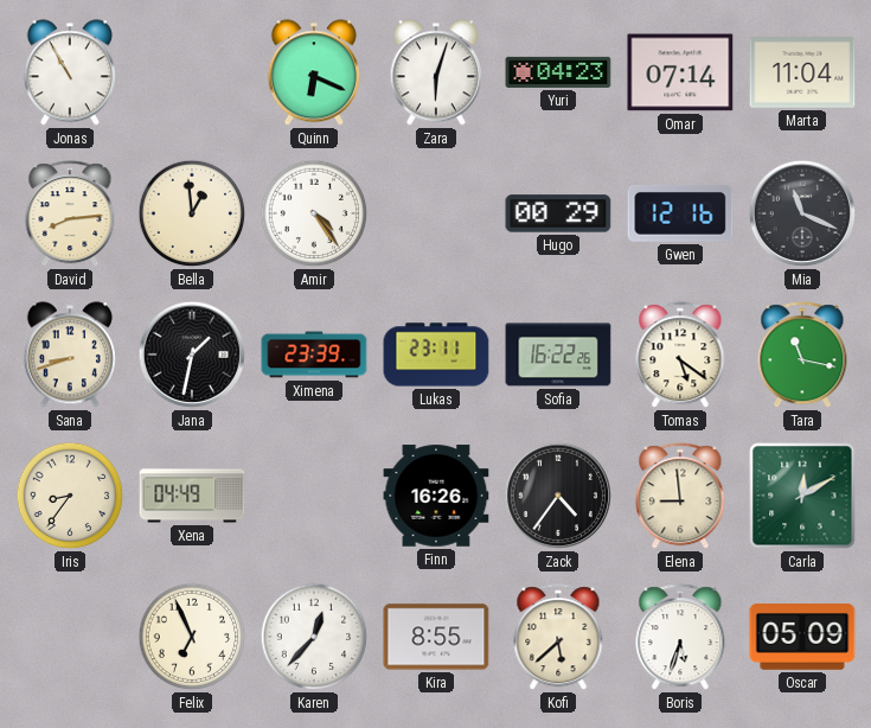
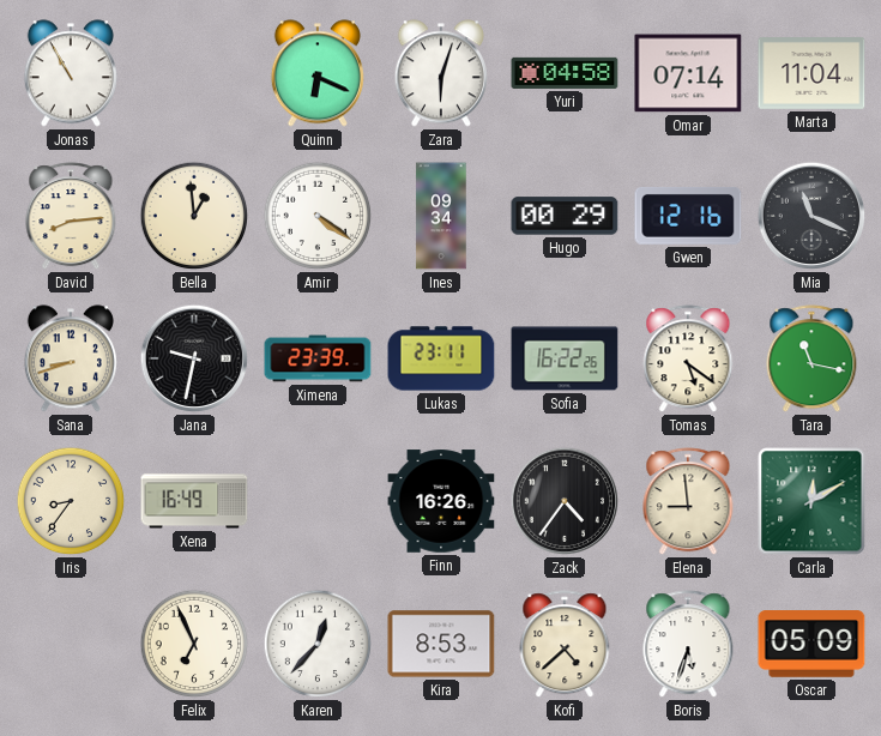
Yuri: 04:23 -> 04:58 (565, 73)
Amir: 4:24 -> 4:21 (318, 216)
Ines: none -> 09:34 (441, 216)
Jana: 1:32 -> 9:32 (194, 358)
Xena: 04:49 -> 16:49 (194, 501)
Kira: 8:55 -> 8:53 (441, 644)
Kofi: 5:38 -> 4:38 (565, 645)
